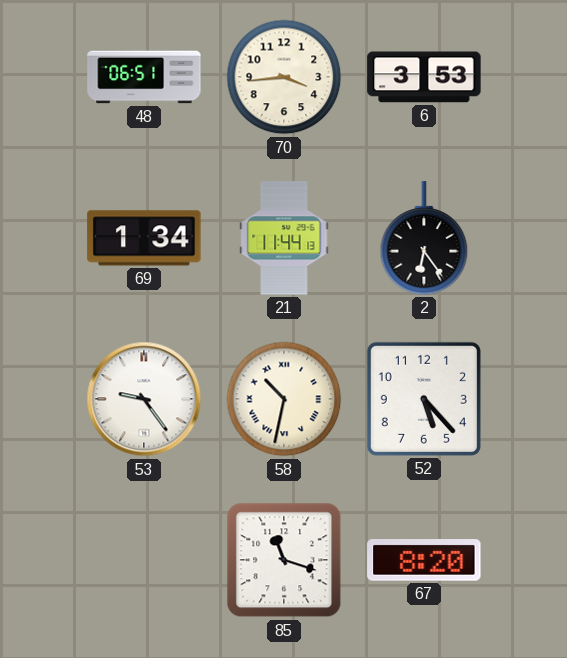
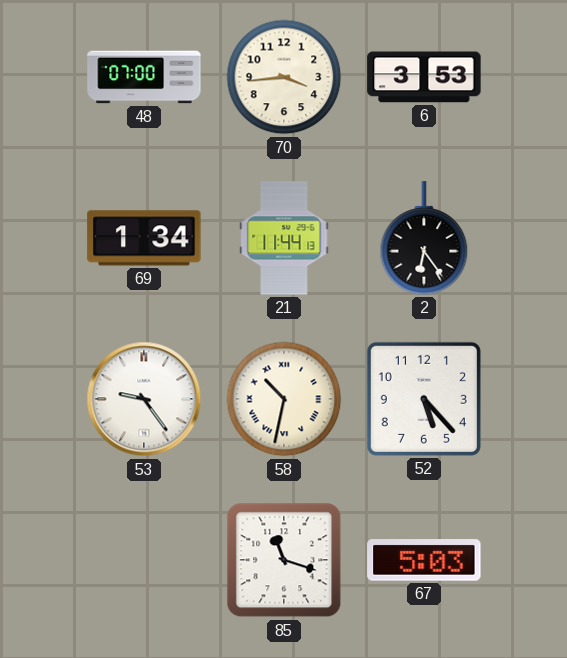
48: 06:51 -> 07:00 (144, 77)
67: 8:20 -> 5:03 (424, 560)
